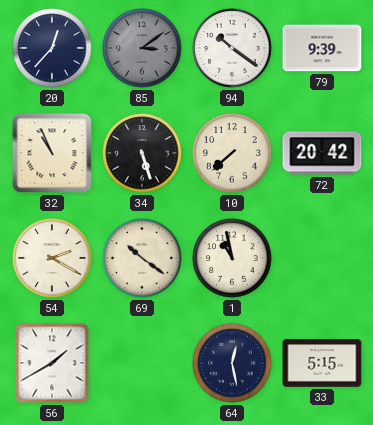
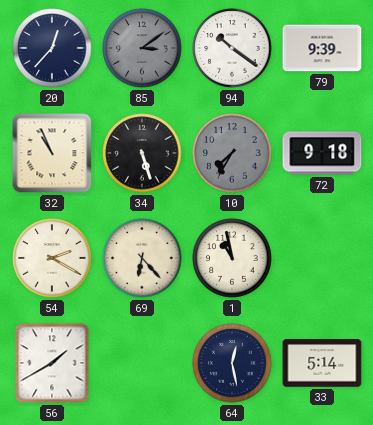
10: 7:38 -> 7:35 (232, 153)
10 dial: cream -> grey (232, 153)
72: 20:42 -> 9:18 (322, 153)
69: 10:21 -> 6:23 (142, 258)
33: 5:15 -> 5:14 (322, 363)
